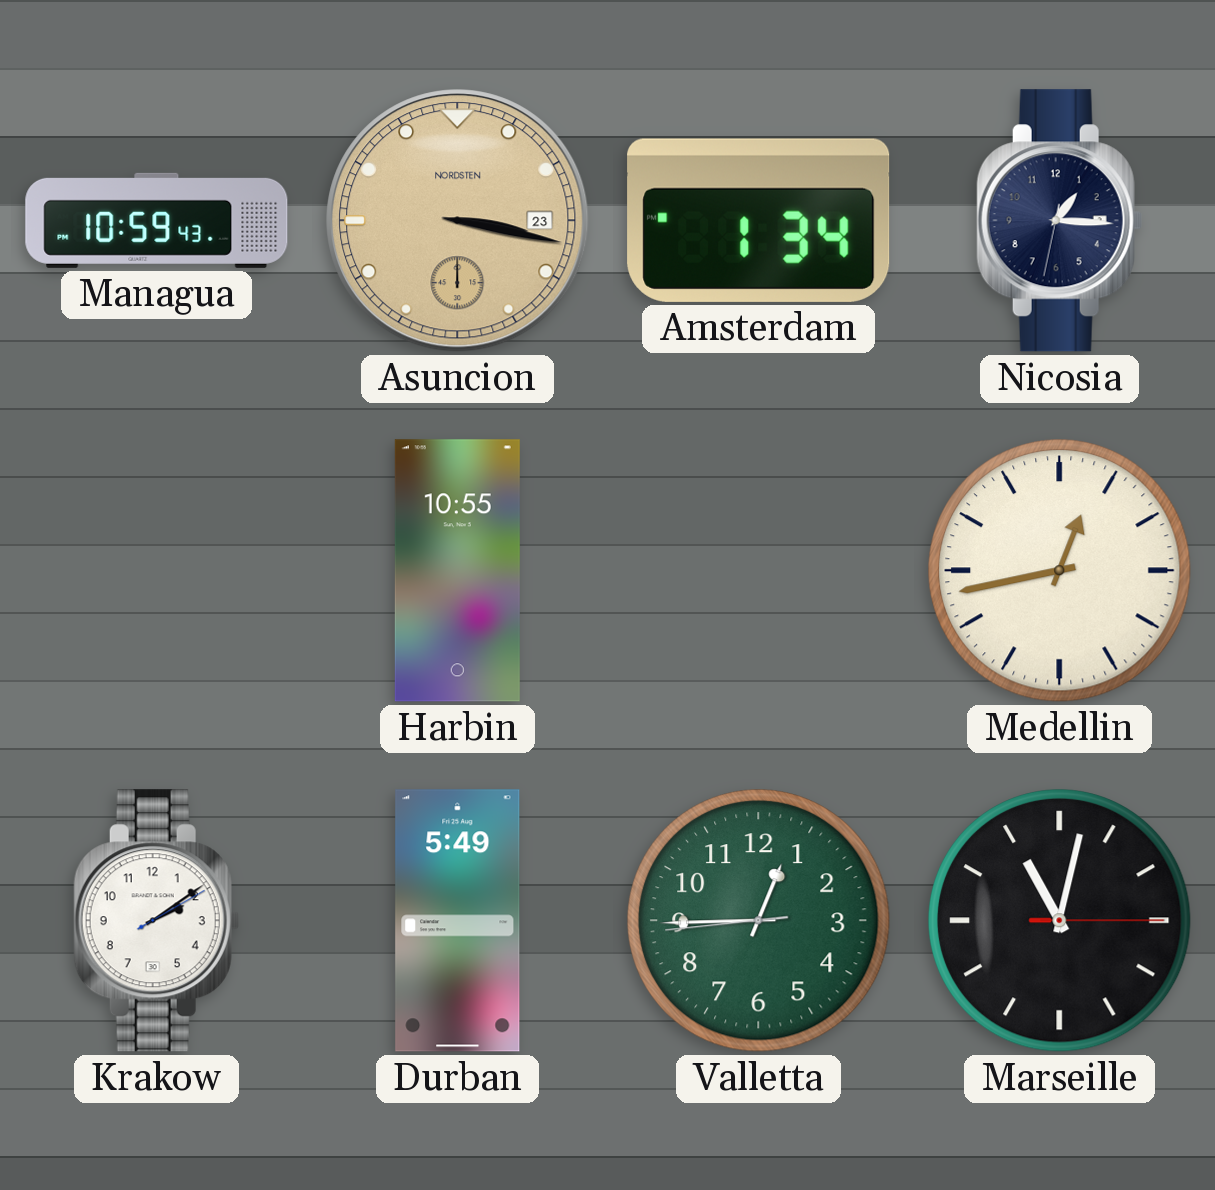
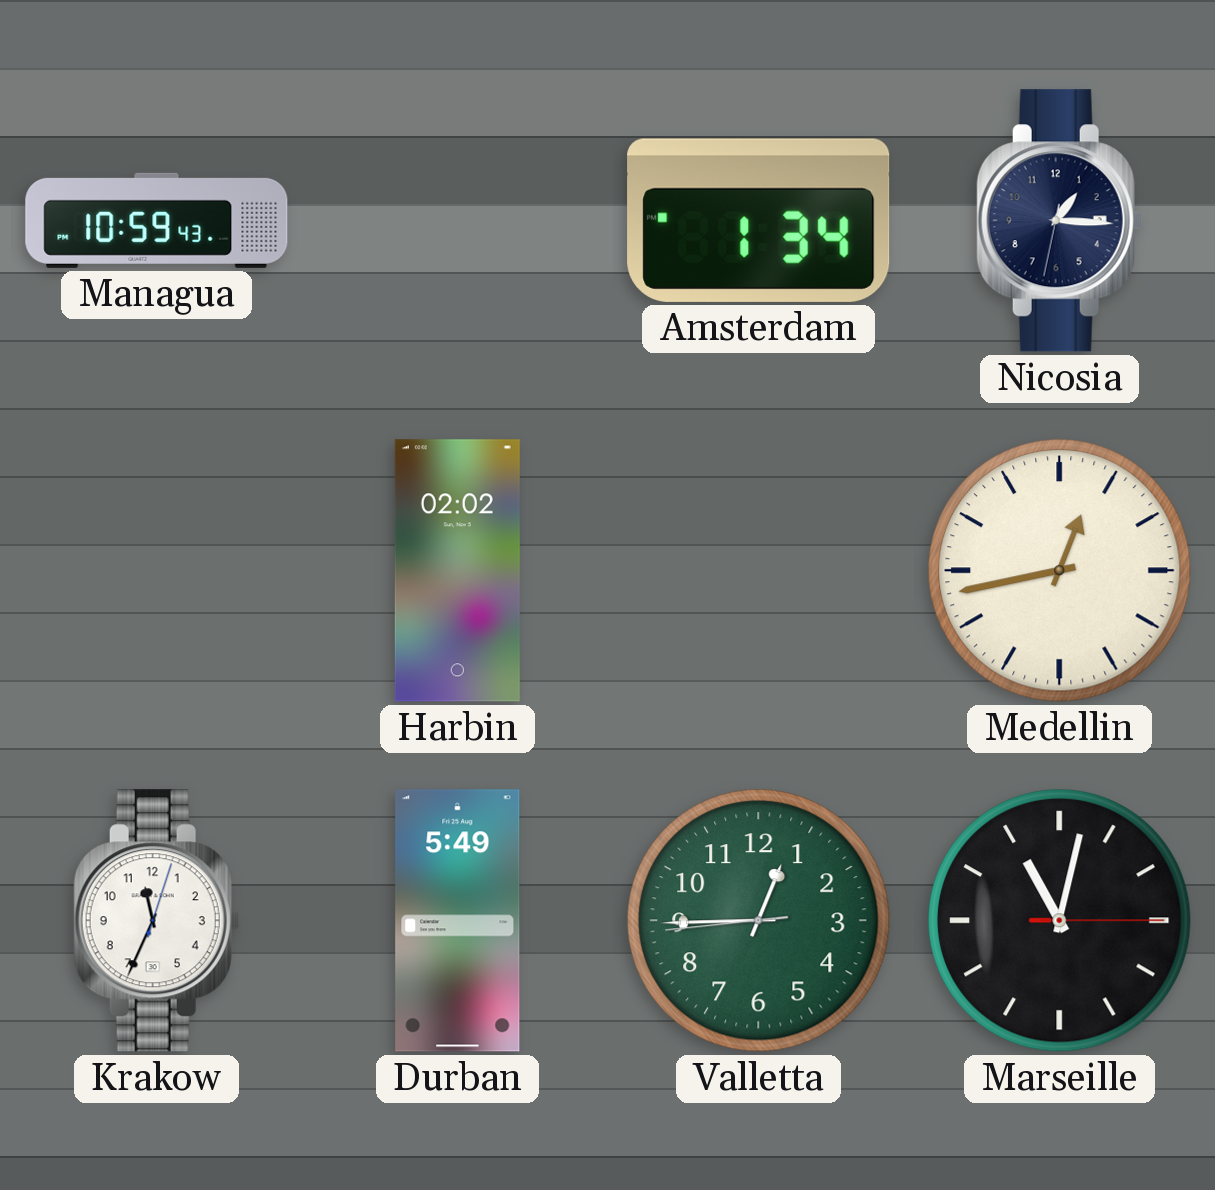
Asuncion: 3:17 -> none (458, 221)
Harbin: 10:55 -> 02:02 (457, 571)
Krakow: 2:09 -> 11:34 (156, 921)
